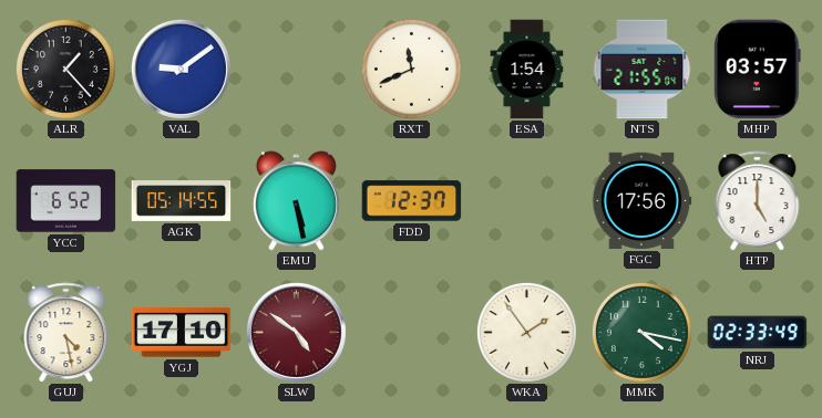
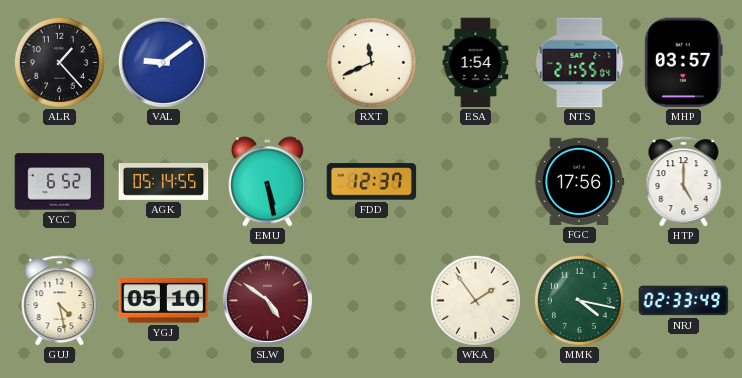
YGJ: 17:10 -> 05:10 (164, 301)
